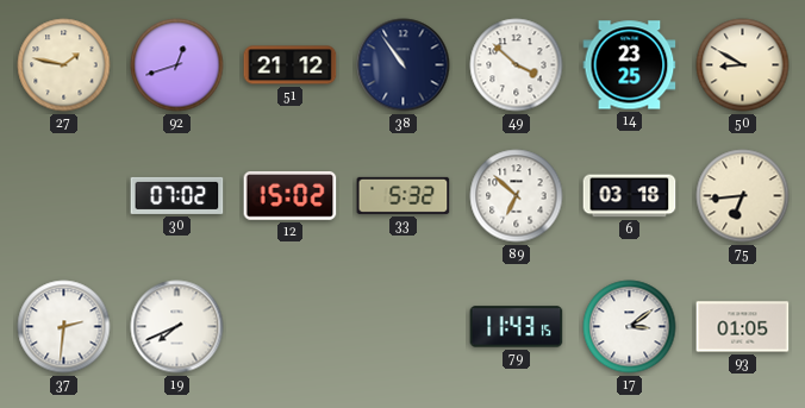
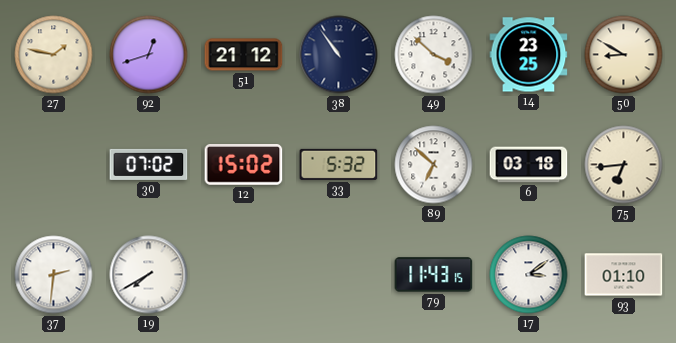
19: 7:41 -> 7:40 (149, 275)
93: 01:05 -> 01:10 (624, 275)
